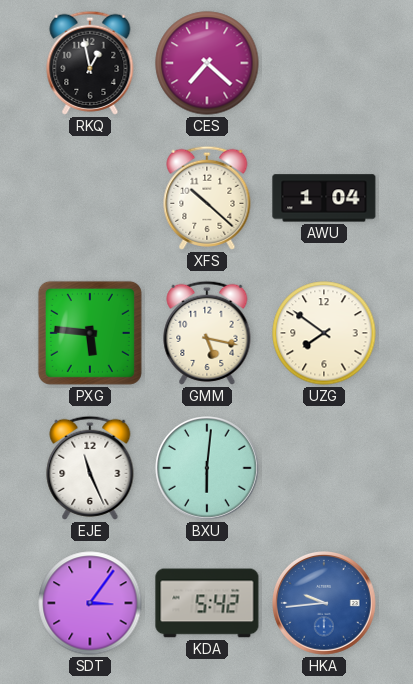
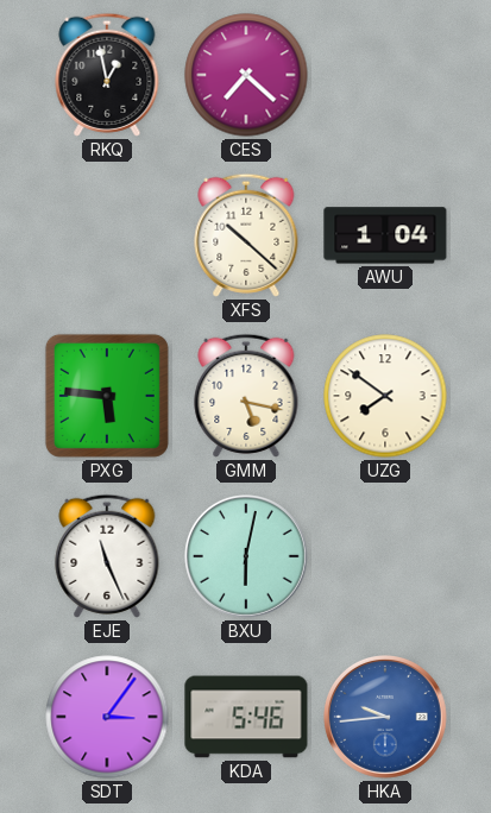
BXU: 6:01 -> 6:02 (247, 557)
KDA: 5:42 -> 5:46 (246, 717)
